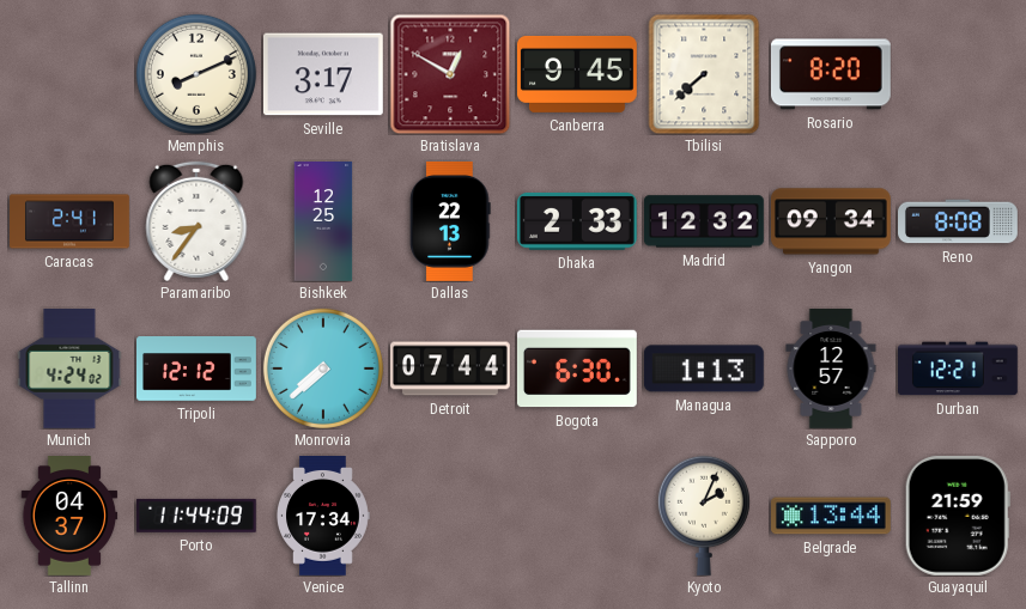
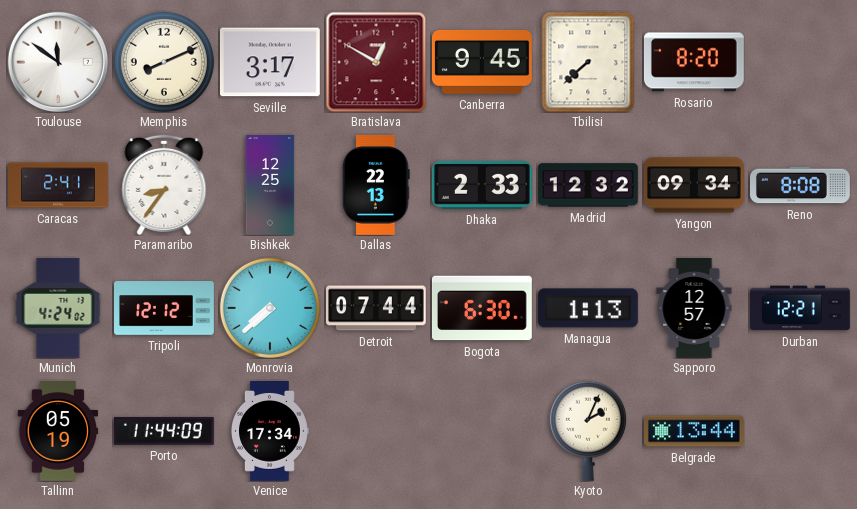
Toulouse: none -> 11:51 (58, 62)
Tallinn: 04:37 -> 05:19 (58, 432)
Guayaquil: 21:59 -> none (958, 516)
